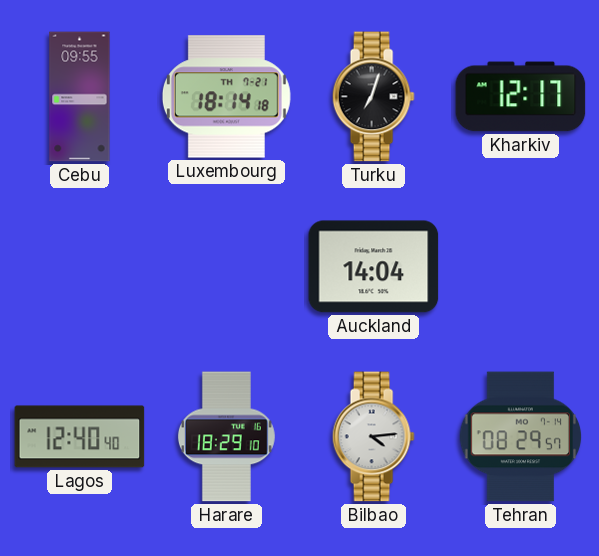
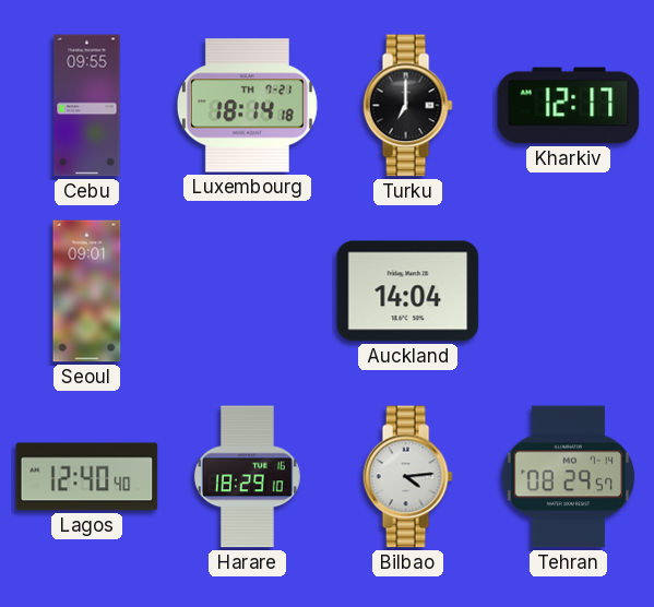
Turku: 7:03 -> 7:00 (407, 106)
Seoul: none -> 09:01 (87, 291)
